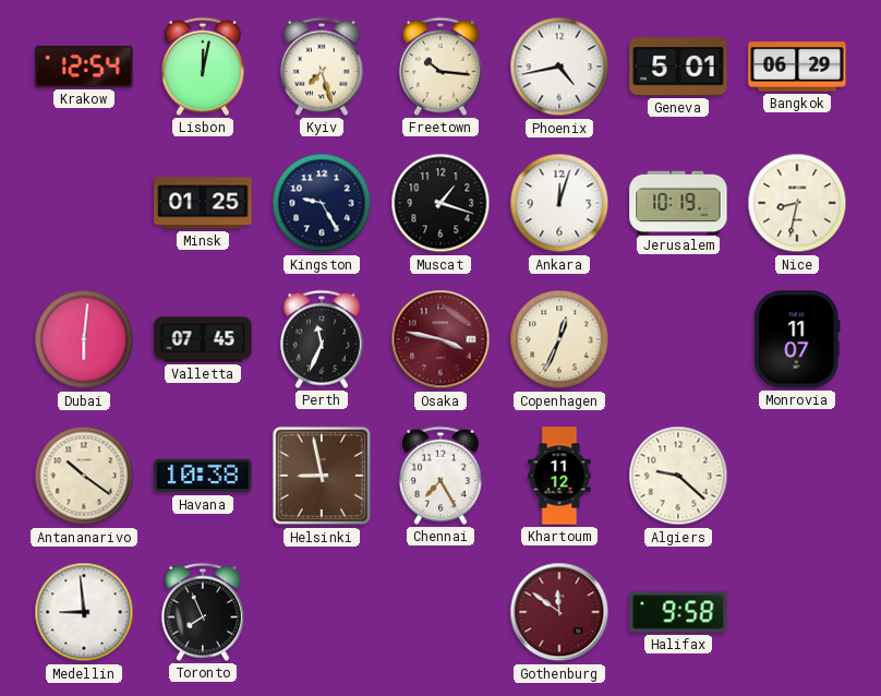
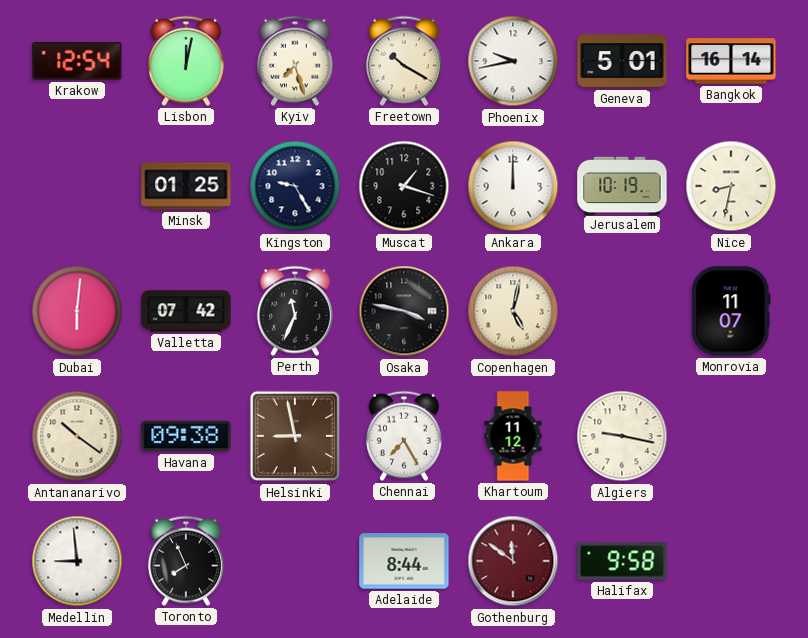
Freetown: 10:16 -> 10:20 (404, 61)
Phoenix: 4:43 -> 9:43 (513, 61)
Bangkok: 06:29 -> 16:14 (731, 61)
Ankara: 12:03 -> 12:00 (513, 186)
Valletta: 07:45 -> 07:42 (186, 311)
Osaka dial: burgundy -> black (404, 311)
Copenhagen: 12:34 -> 5:02 (513, 311)
Havana: 10:38 -> 09:38 (186, 436)
Algiers: 9:22 -> 9:17 (622, 436)
Adelaide: none -> 8:44 (404, 561)
